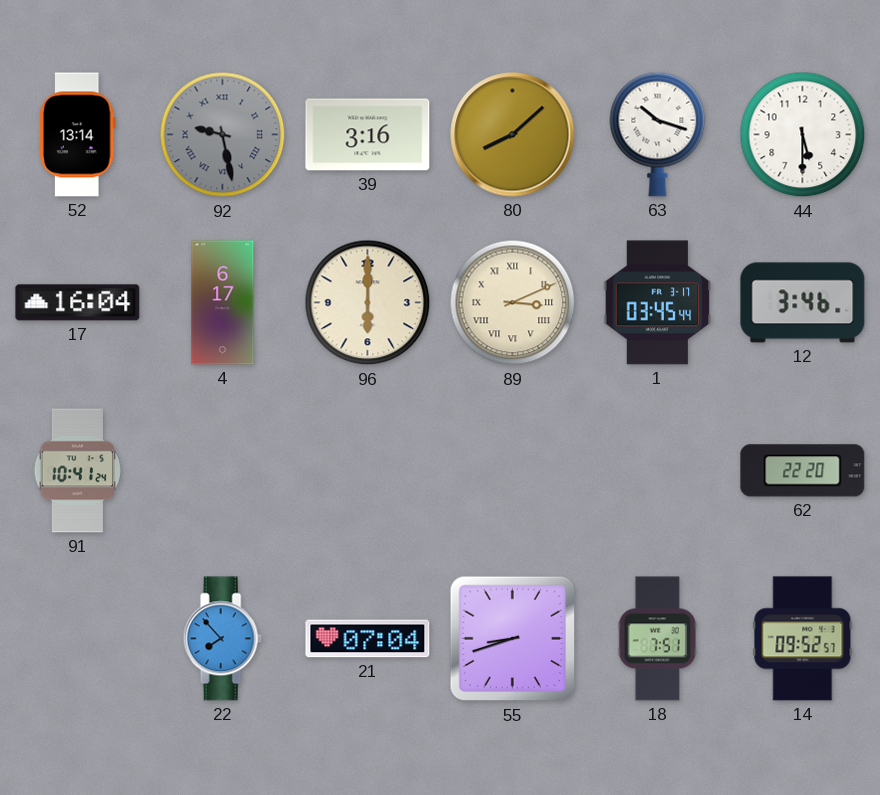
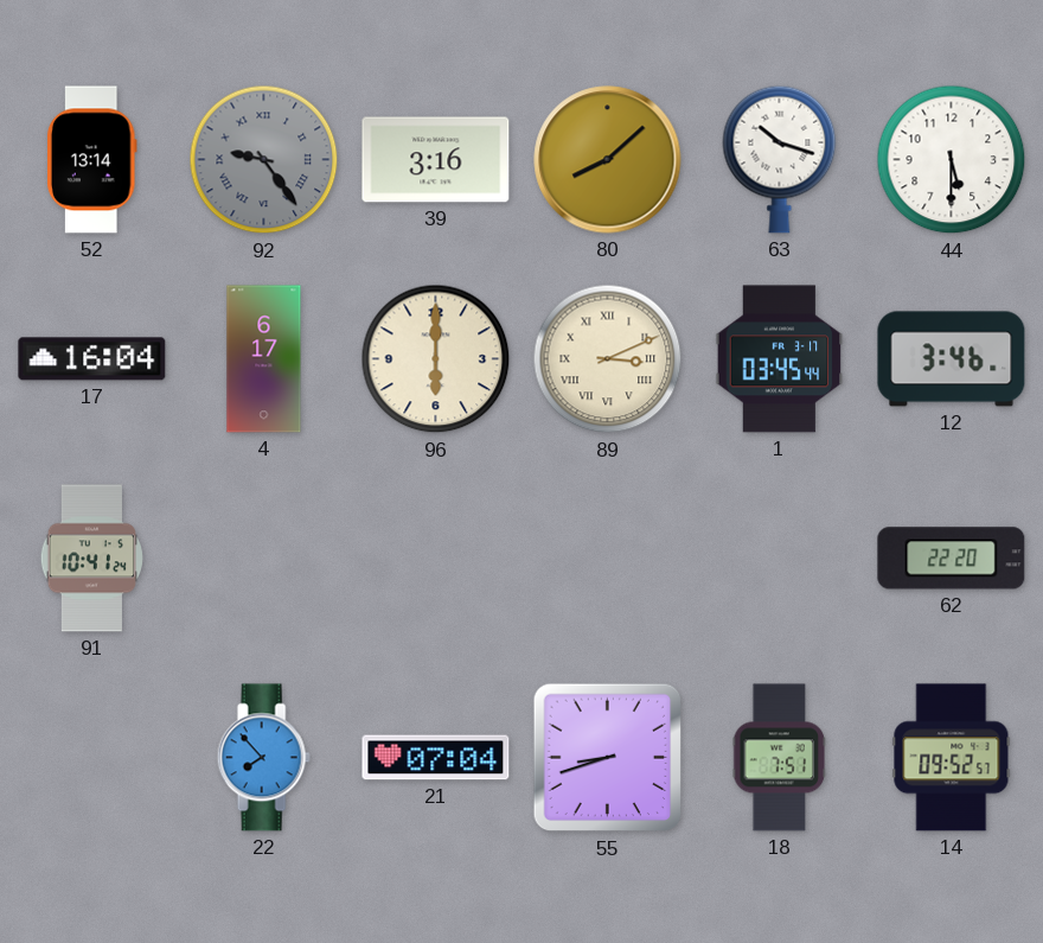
92: 9:28 -> 9:24 (264, 160)
